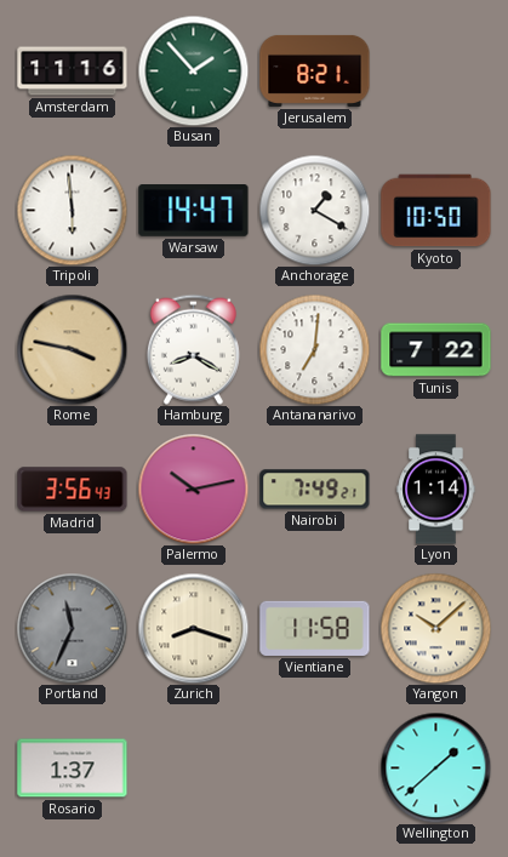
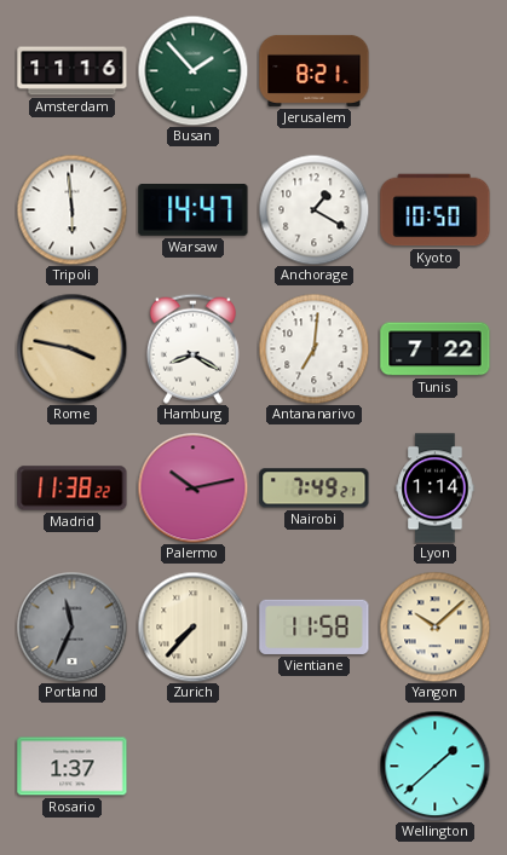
Madrid: 3:56 -> 11:38 (73, 489)
Zurich: 8:18 -> 7:37 (192, 626)
